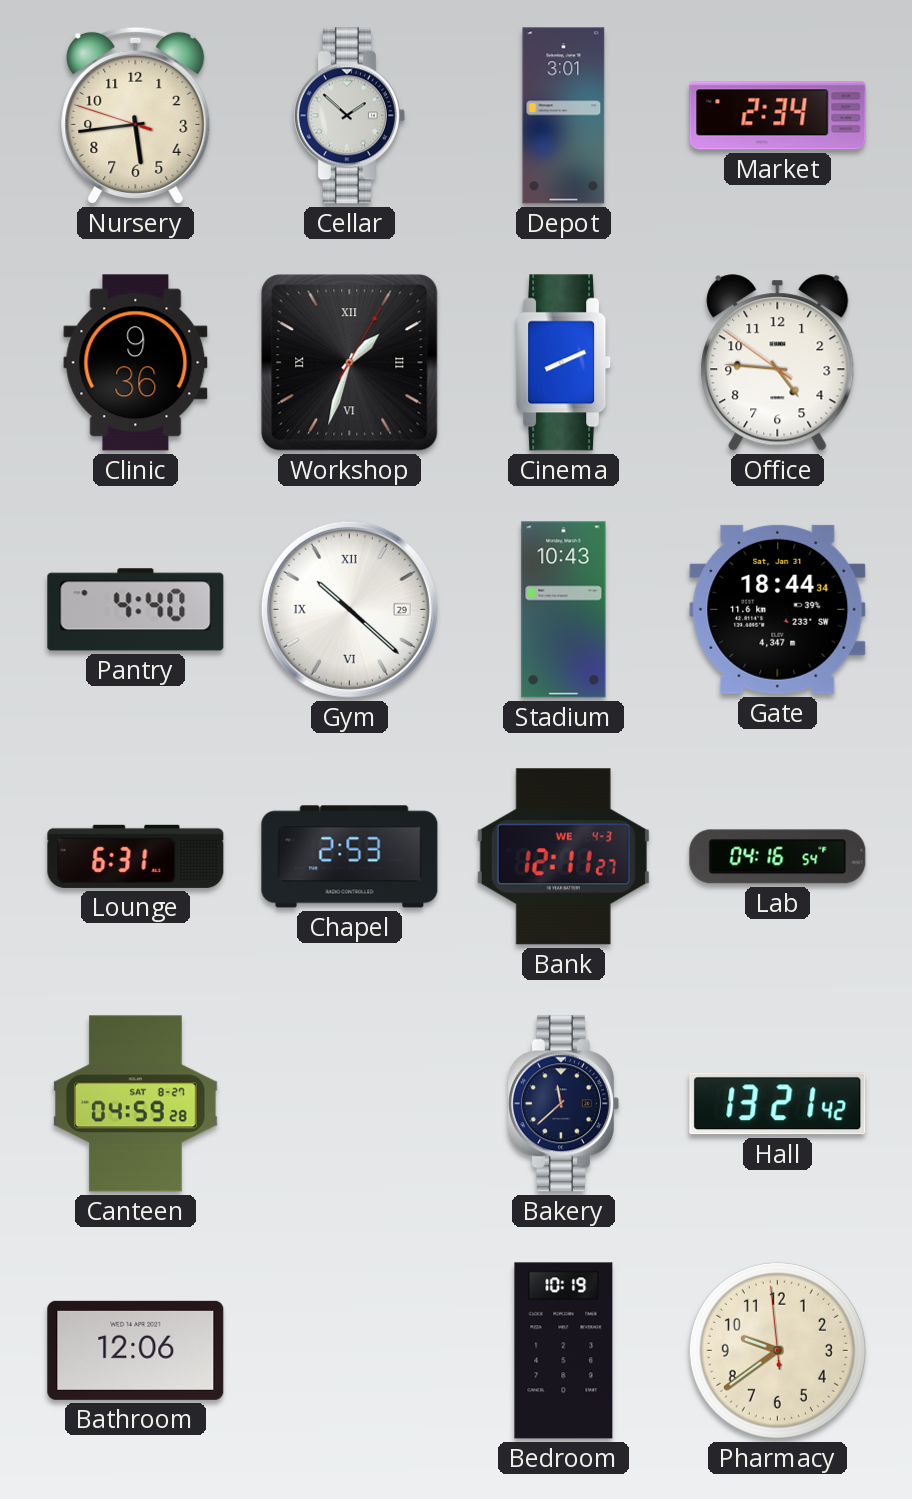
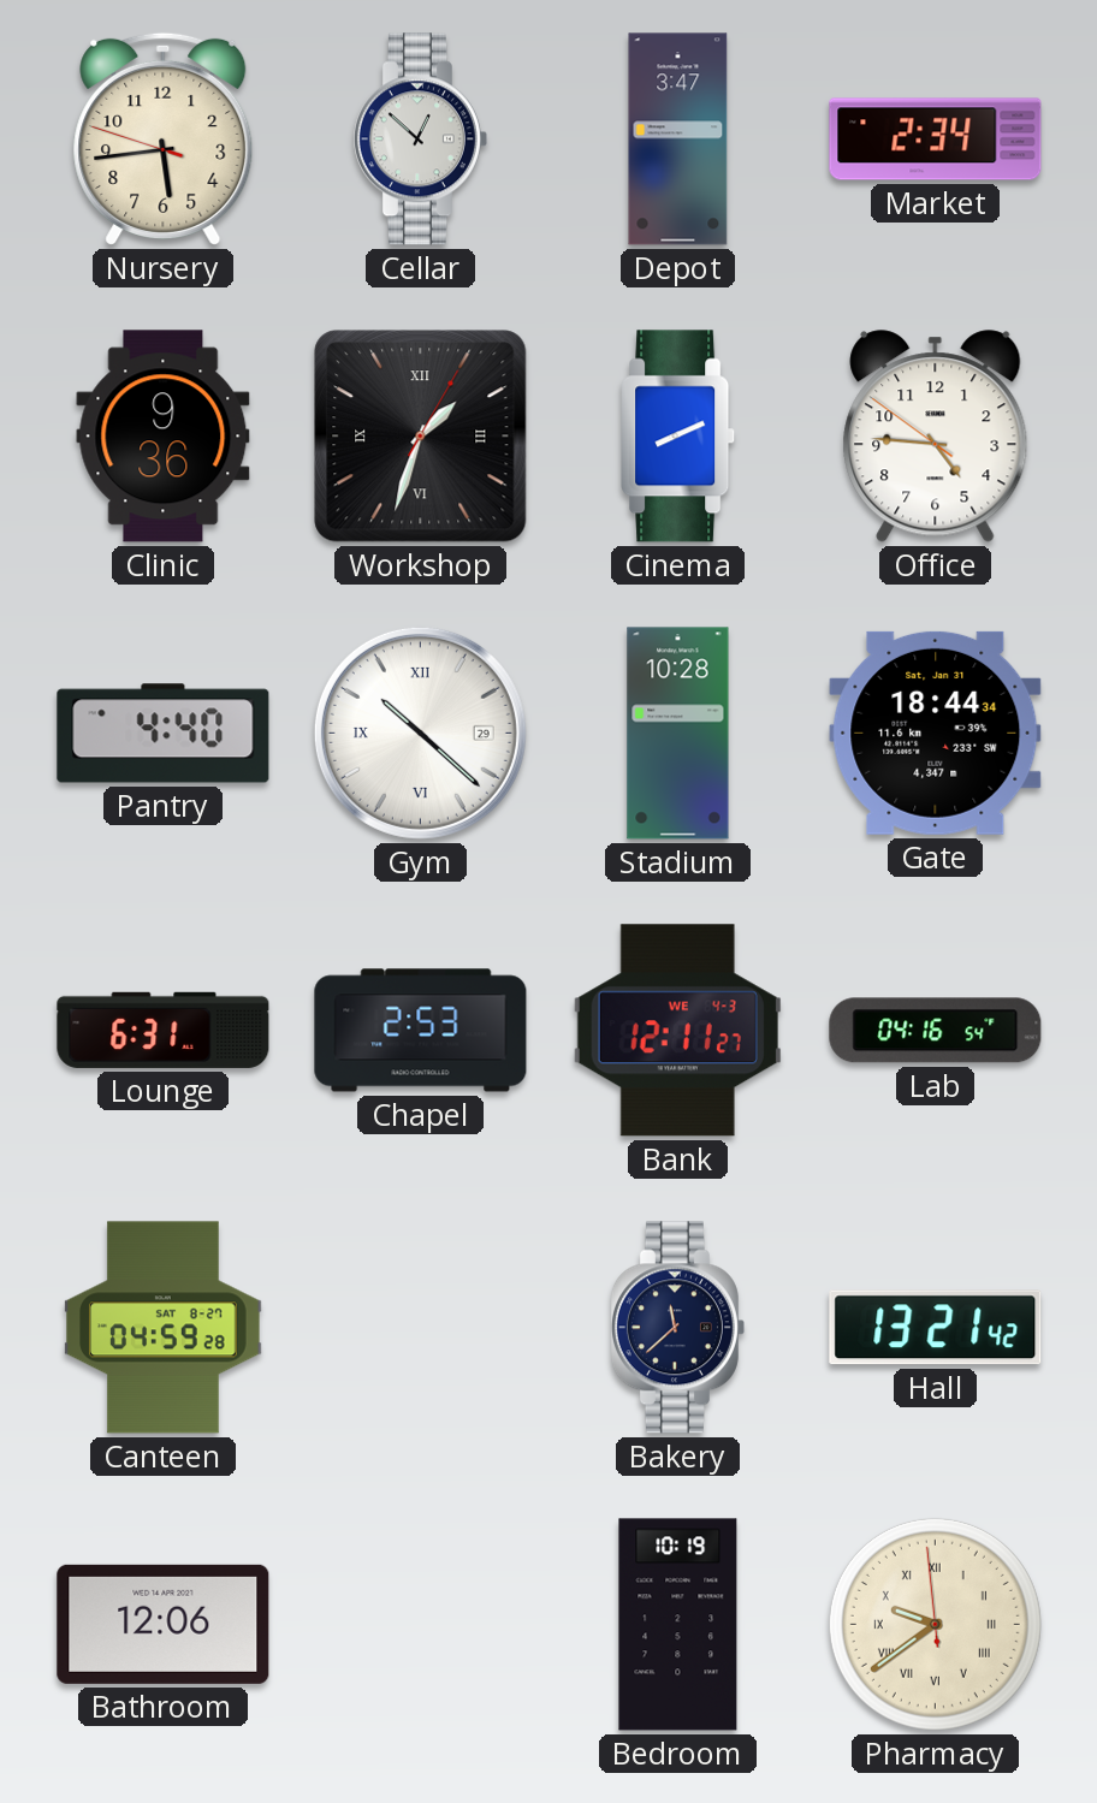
Cellar: 1:52 -> 12:52 (420, 140)
Depot: 3:01 -> 3:47 (678, 140)
Stadium: 10:43 -> 10:28 (678, 734)
Pharmacy numerals: Arabic -> Roman (935, 1624)
